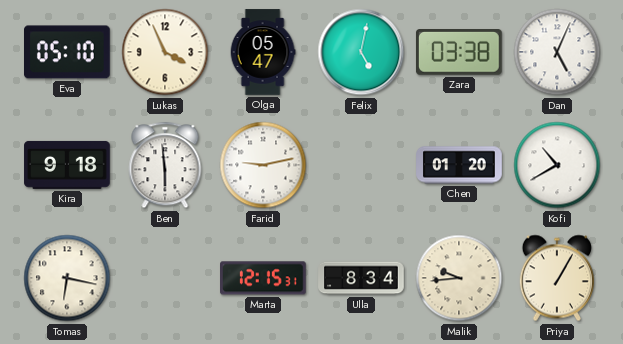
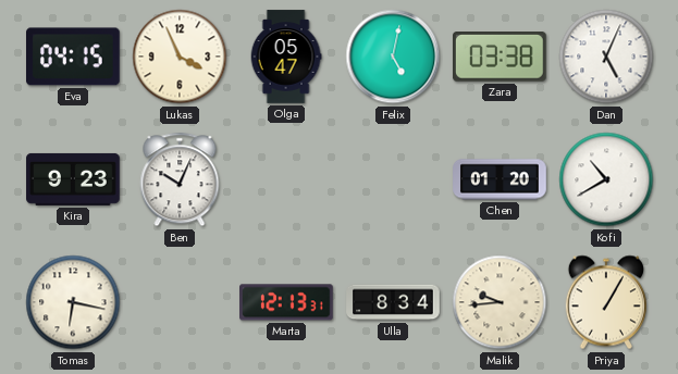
Eva: 05:10 -> 04:15 (74, 57)
Kira: 9:18 -> 9:23 (73, 179)
Ben: 5:59 -> 10:04 (180, 179)
Farid: 9:13 -> none (263, 165)
Marta: 12:15 -> 12:13 (287, 302)
